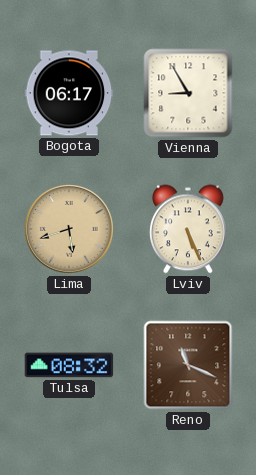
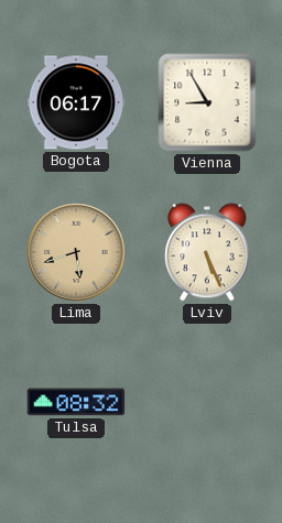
Reno: 11:19 -> none (188, 365)
